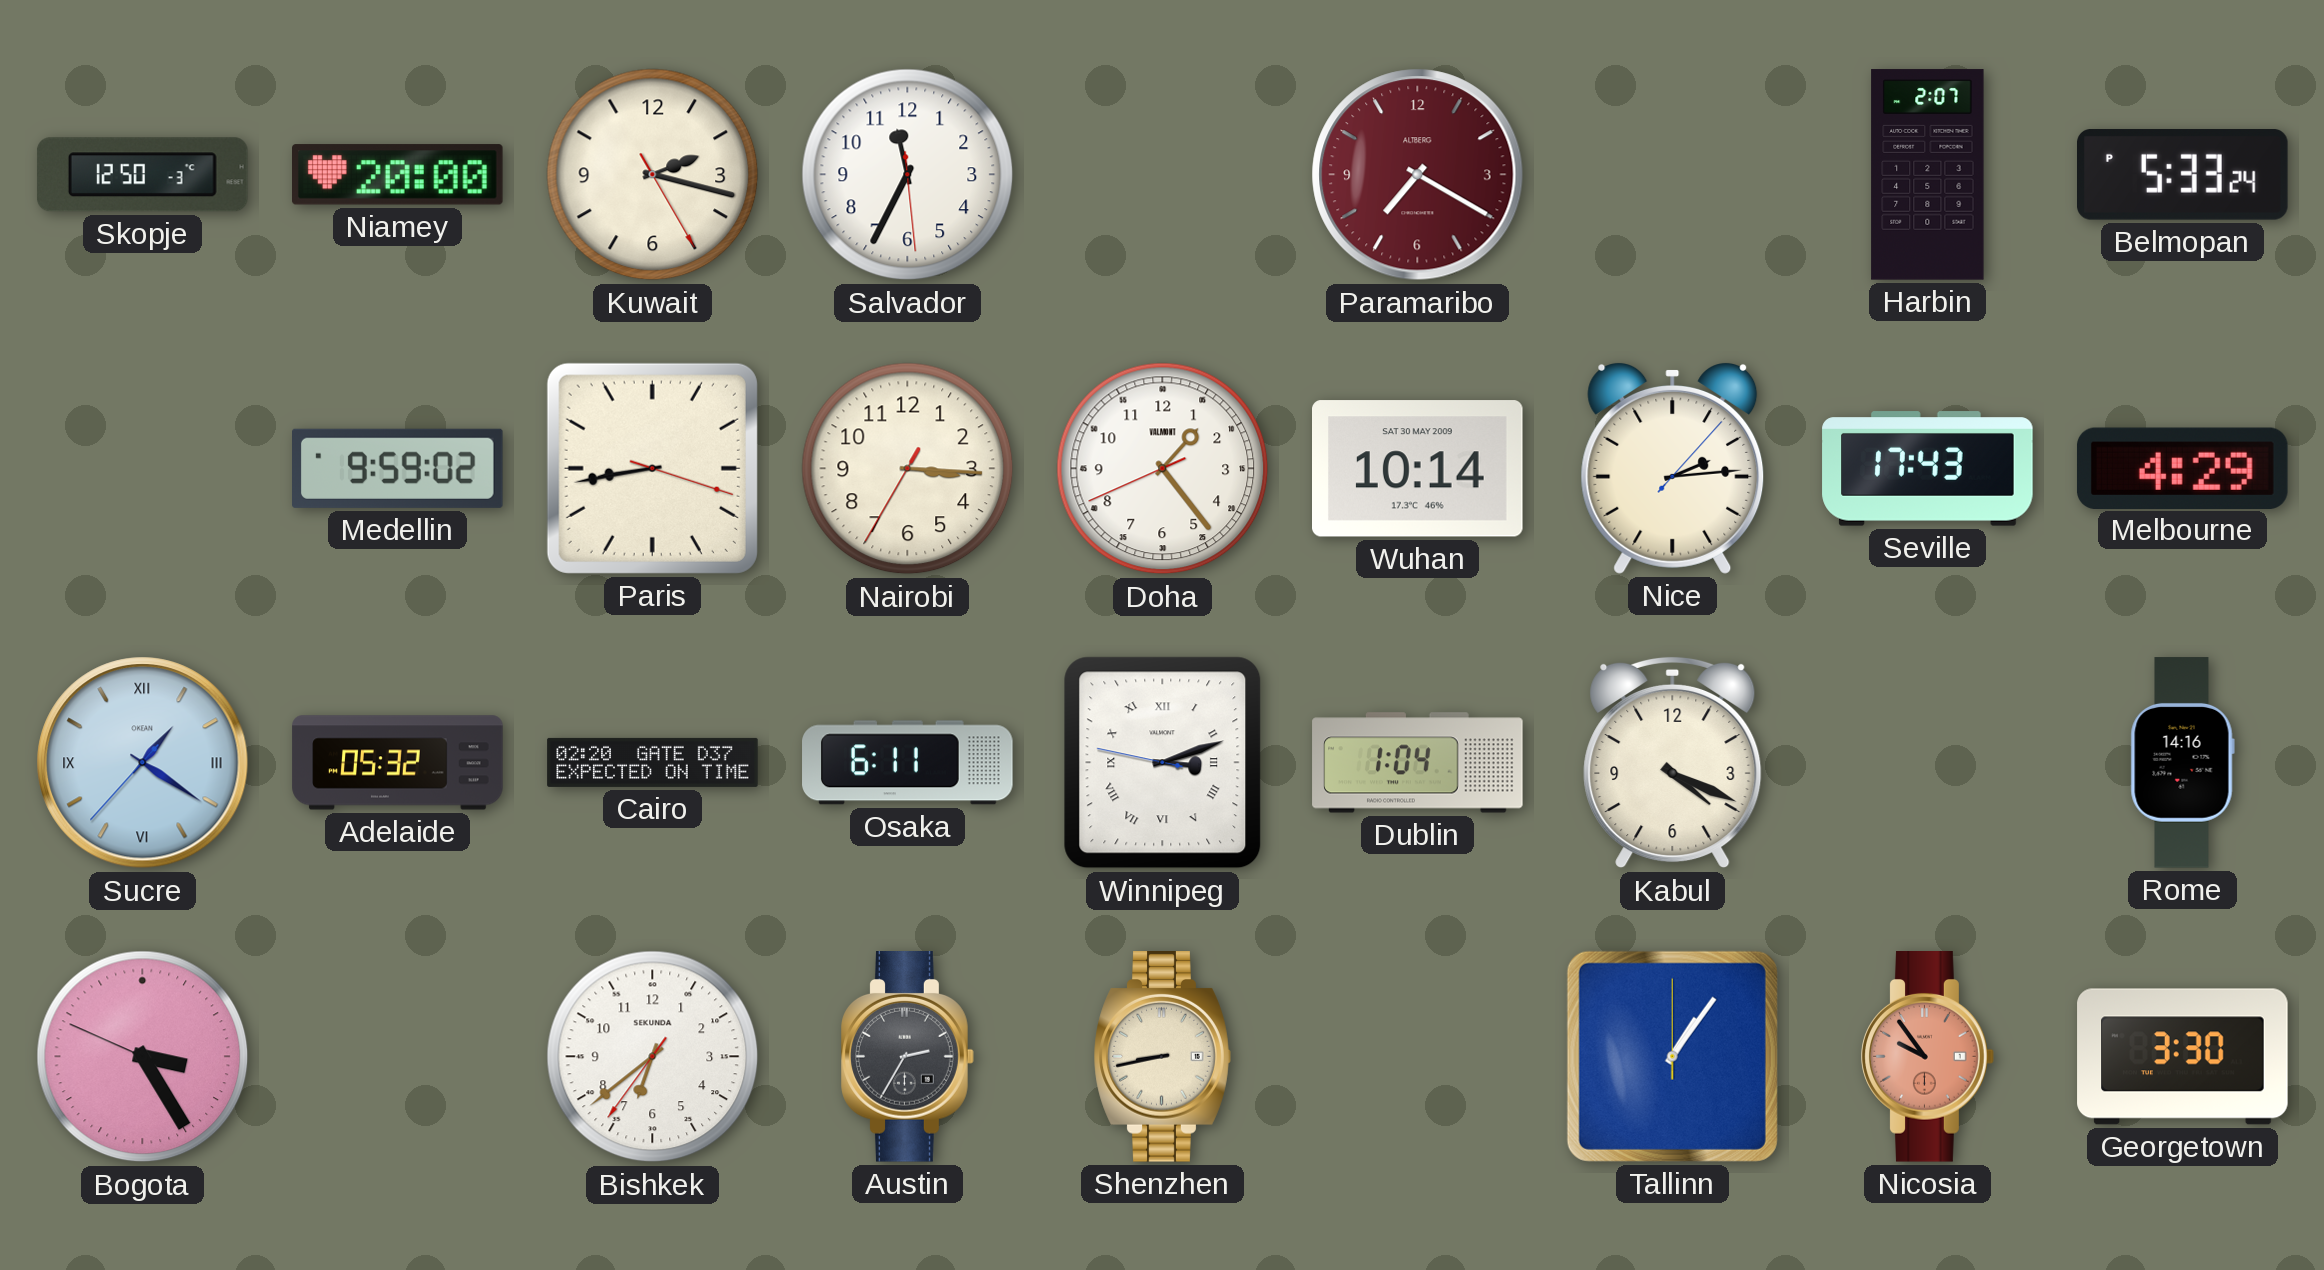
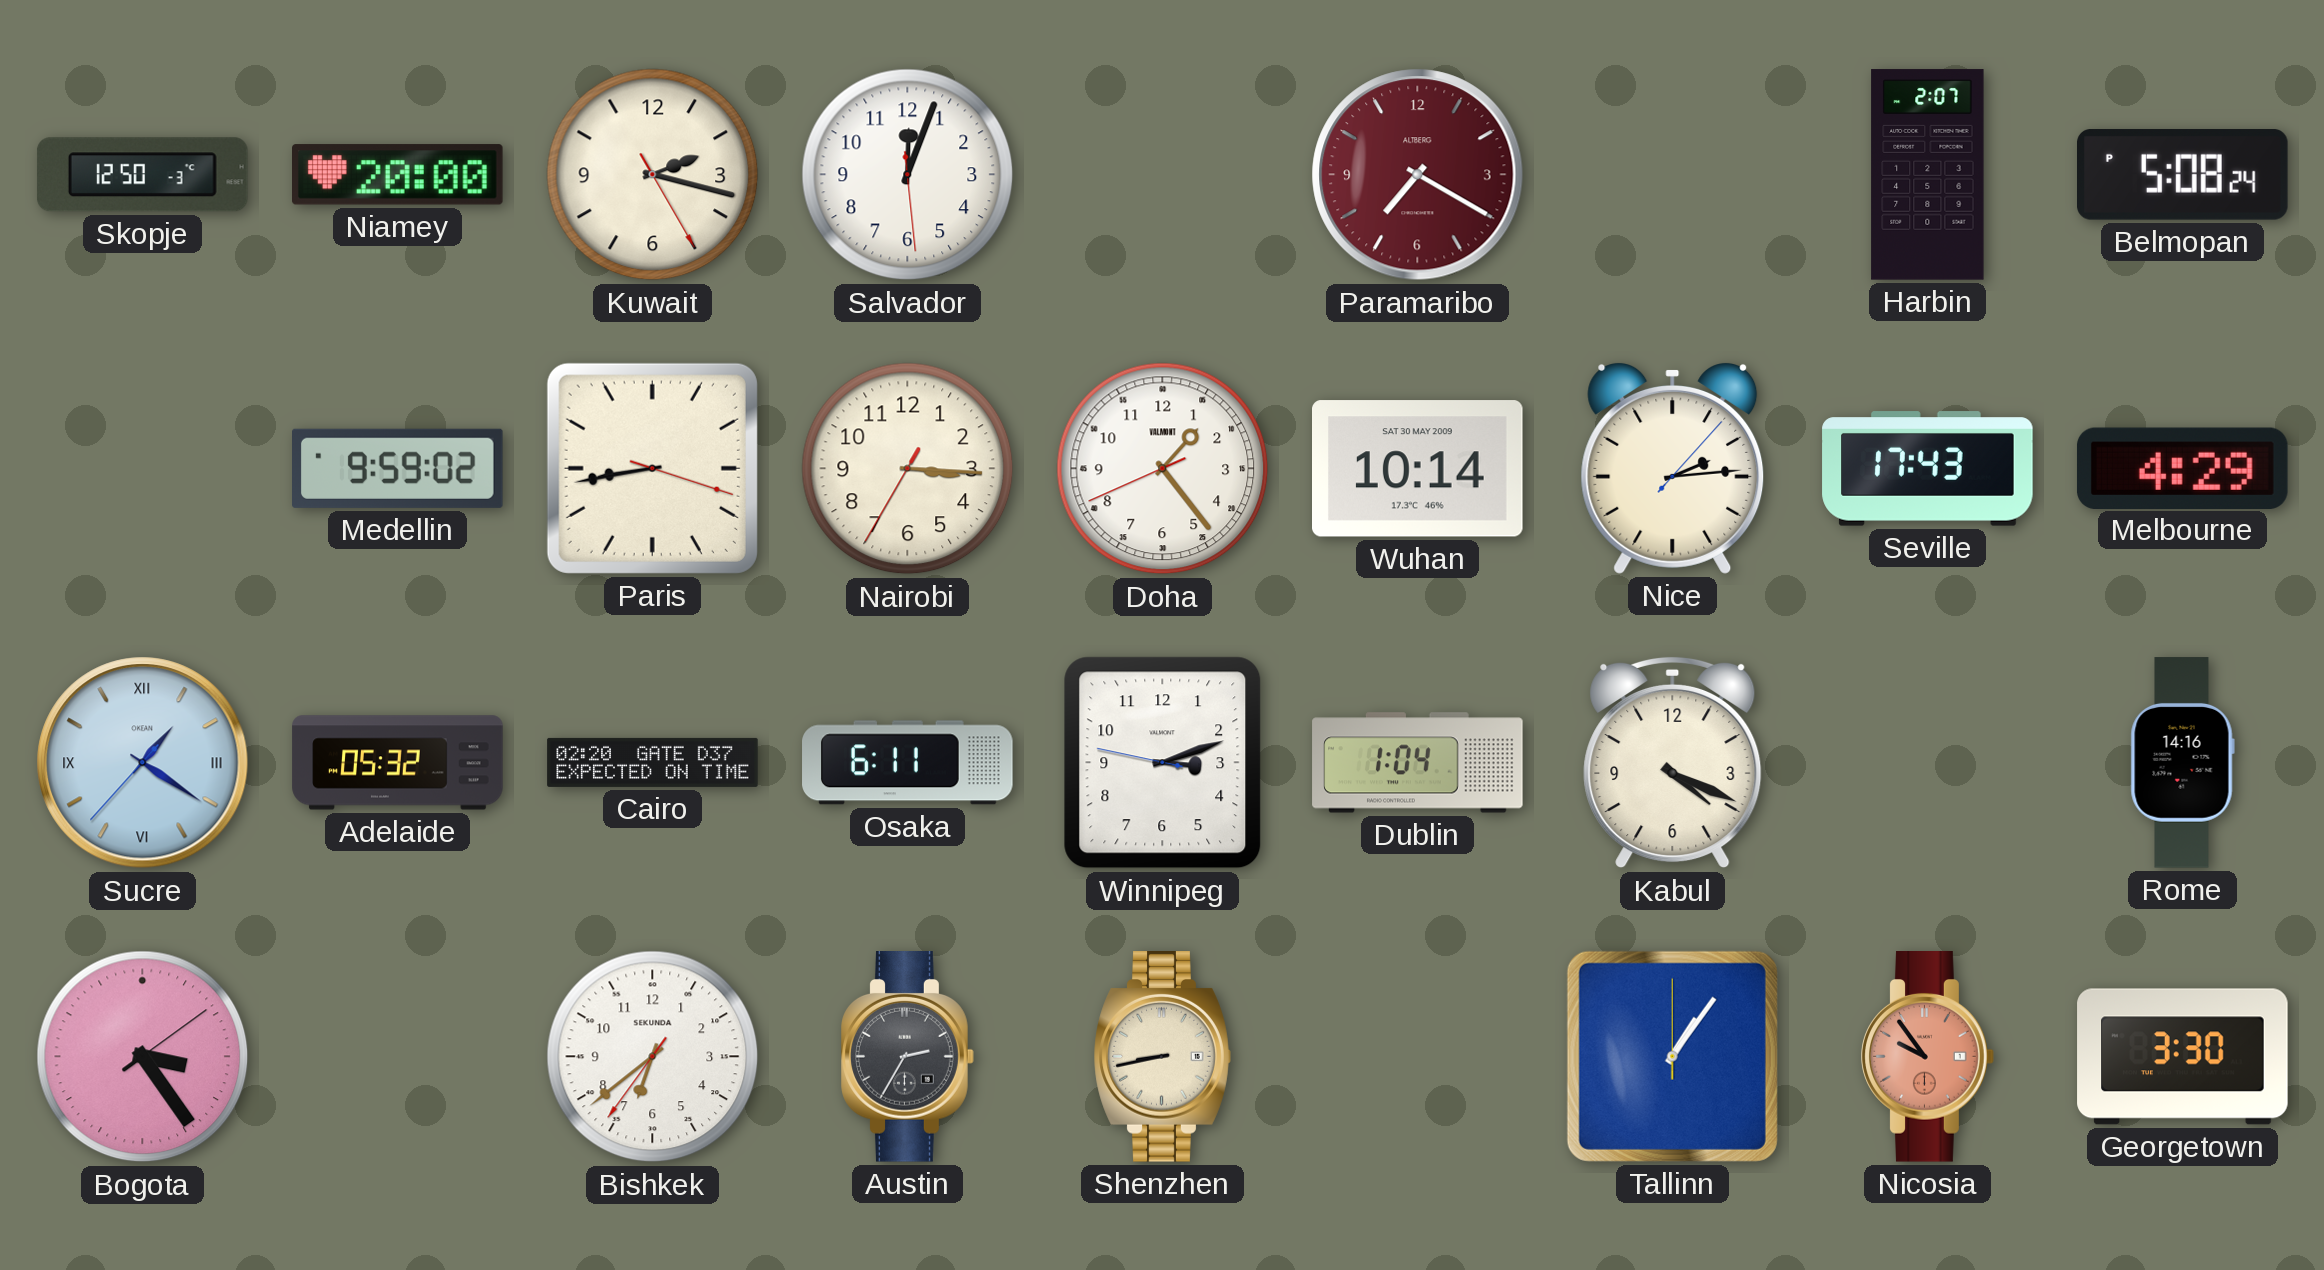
Salvador: 11:34 -> 12:03 (908, 175)
Belmopan: 5:33 -> 5:08 (2183, 175)
Winnipeg numerals: Roman -> Arabic (1163, 763)
Bogota: 3:24:49 -> 3:24:09 (143, 1057)
